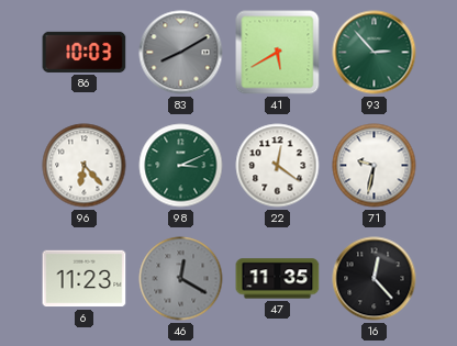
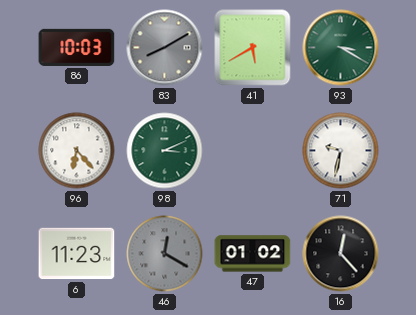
93: 2:53 -> 3:20 (341, 48)
22: 12:21 -> none (278, 166)
47: 11:35 -> 01:02 (253, 254)
